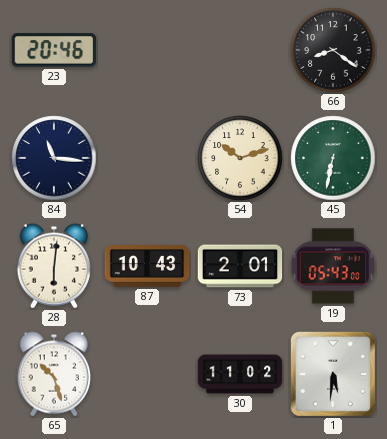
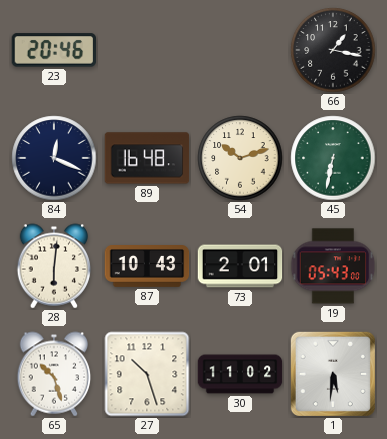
66: 8:21 -> 1:17 (333, 50)
84: 11:16 -> 12:19 (54, 158)
89: none -> 16:48 (147, 158)
27: none -> 10:27 (147, 374)
